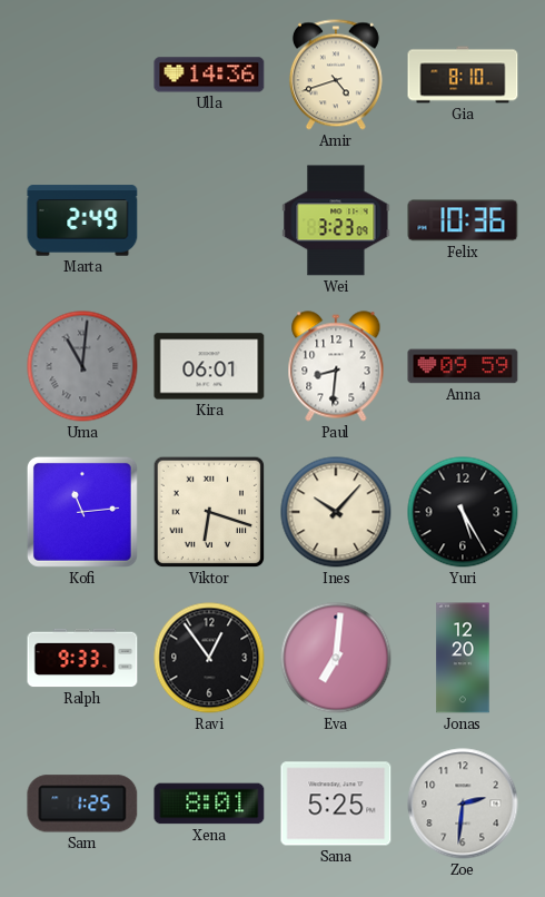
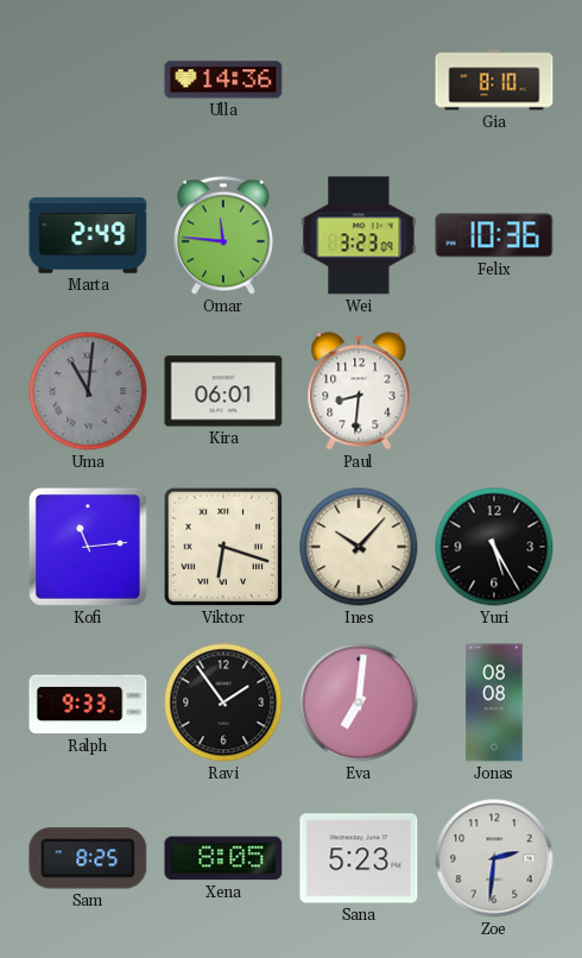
Amir: 4:42 -> none (336, 75)
Omar: none -> 11:46 (223, 235)
Anna: 09:59 -> none (463, 366)
Ravi: 12:54 -> 1:54 (223, 702)
Jonas: 12:20 -> 08:08 (494, 702)
Sam: 1:25 -> 8:25 (88, 858)
Xena: 8:01 -> 8:05 (223, 858)
Sana: 5:25 -> 5:23 (359, 858)
